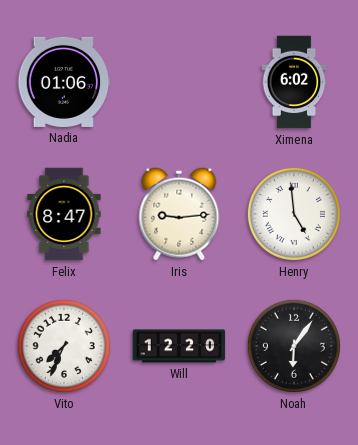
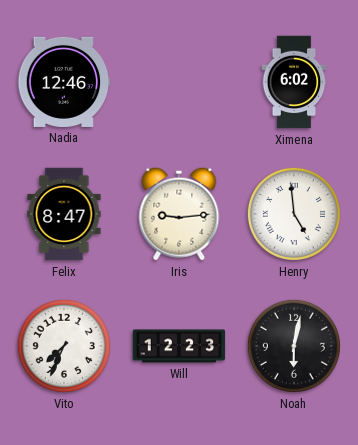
Nadia: 01:06 -> 12:46 (64, 82)
Will: 12:20 -> 12:23 (179, 346)
Noah: 6:06 -> 6:02 (294, 346)
